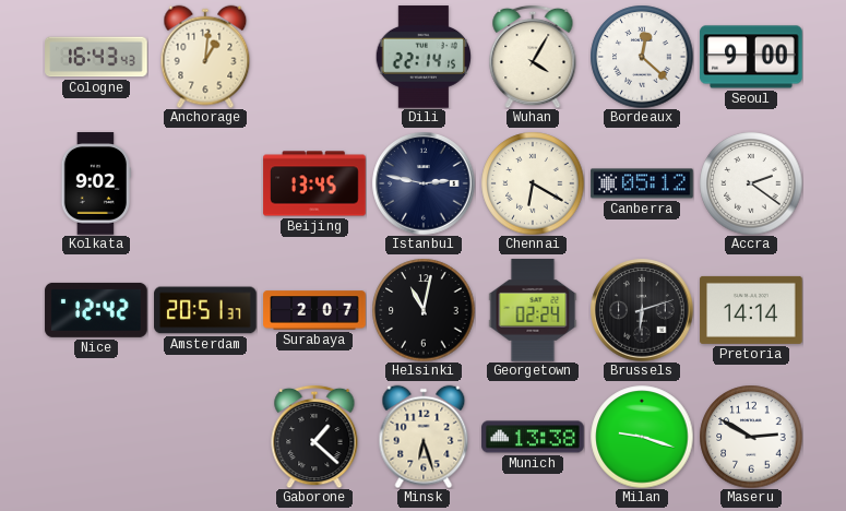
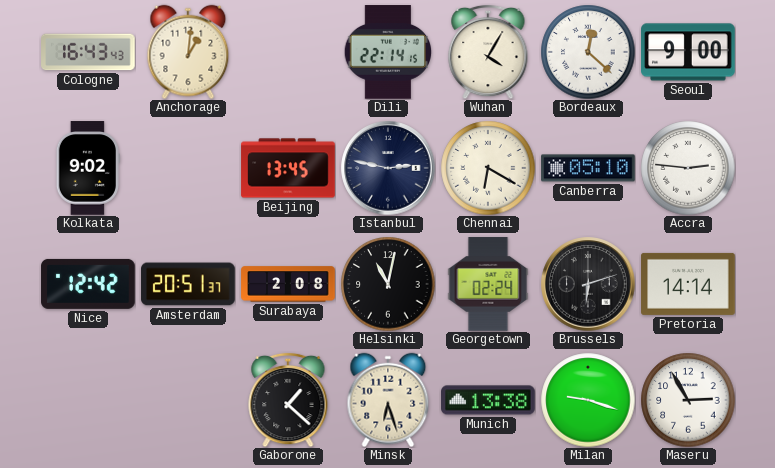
Canberra: 05:12 -> 05:10 (588, 168)
Accra: 2:21 -> 2:46 (688, 168)
Surabaya: 2:07 -> 2:08 (288, 284)
Maseru: 2:50 -> 2:55 (688, 400)
